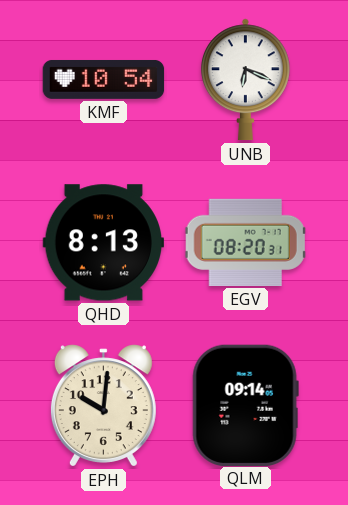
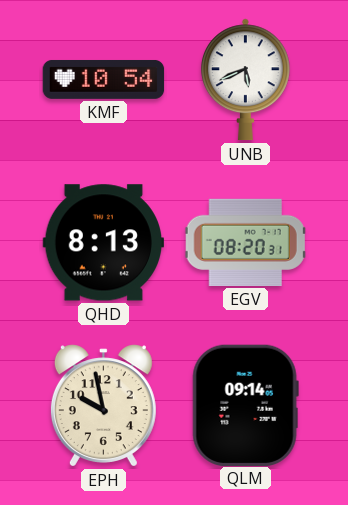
UNB: 6:19 -> 5:41 (245, 80)
EPH: 10:01 -> 9:58 (103, 406)
